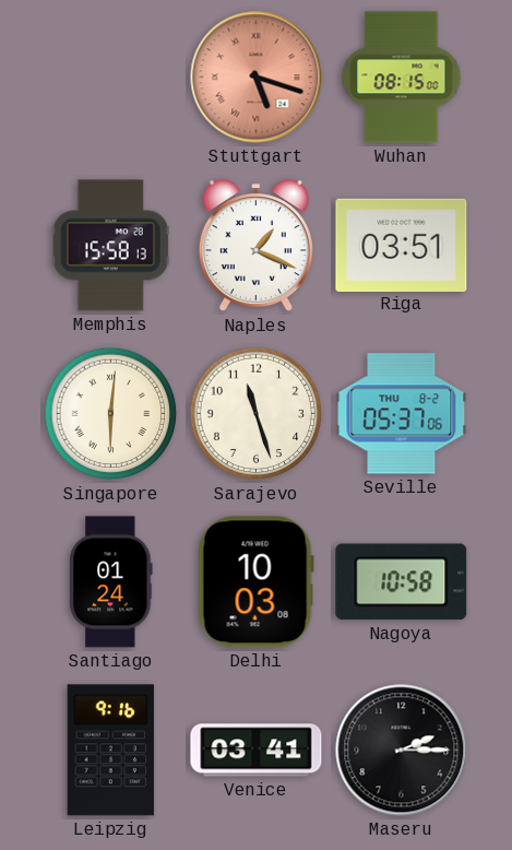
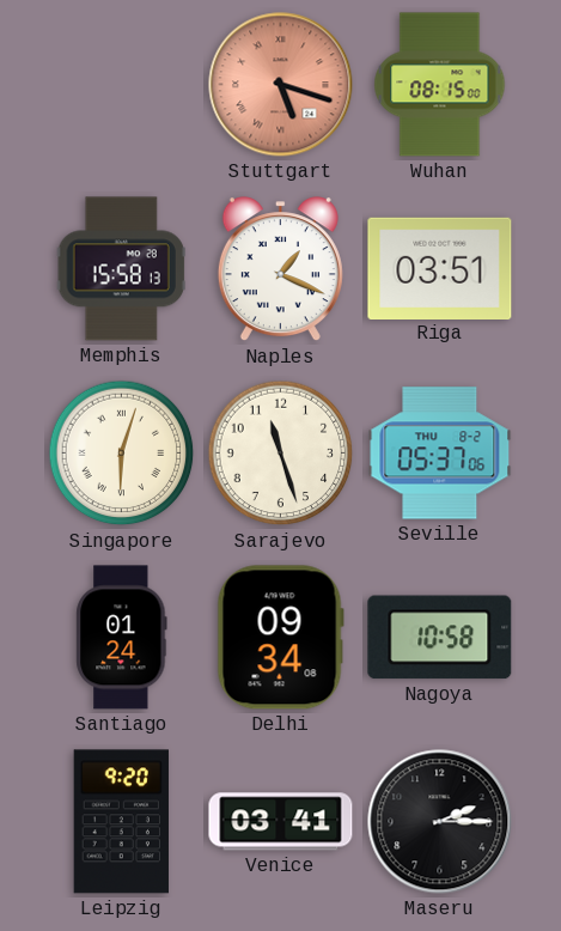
Singapore: 6:01 -> 6:03 (122, 454)
Delhi: 10:03 -> 09:34 (280, 638)
Leipzig: 9:16 -> 9:20 (121, 822)
